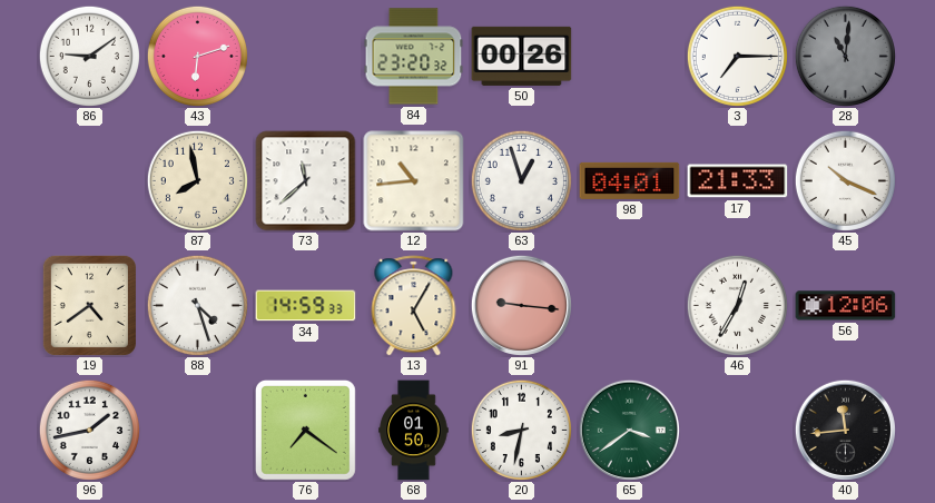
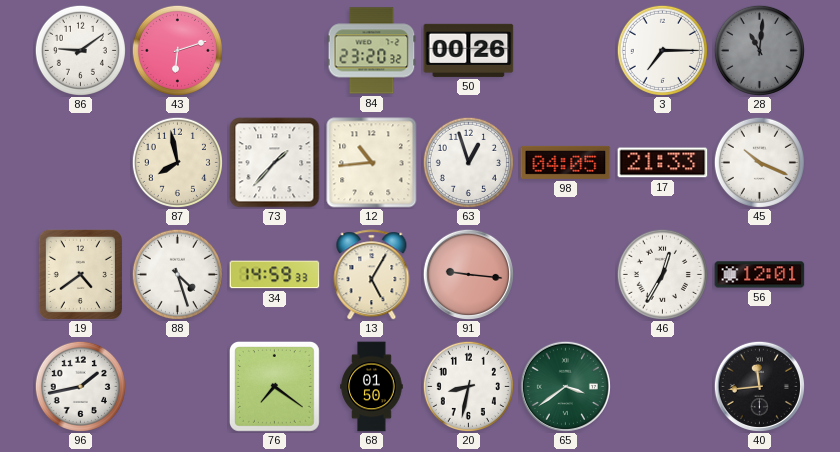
73: 11:38 -> 1:37 (275, 163)
98: 04:01 -> 04:05 (566, 162)
56: 12:06 -> 12:01 (760, 275)
